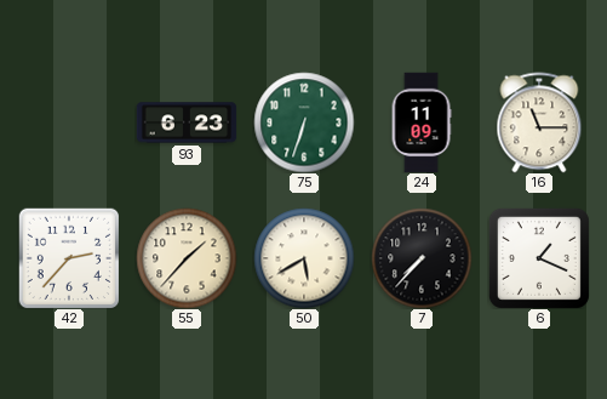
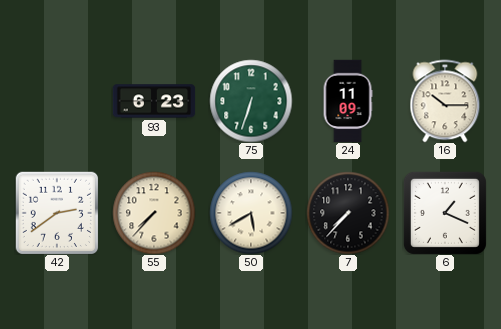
16: 11:15 -> 10:15 (445, 101)
42: 2:37 -> 2:39 (57, 213)
55: 1:37 -> 7:37 (154, 213)
